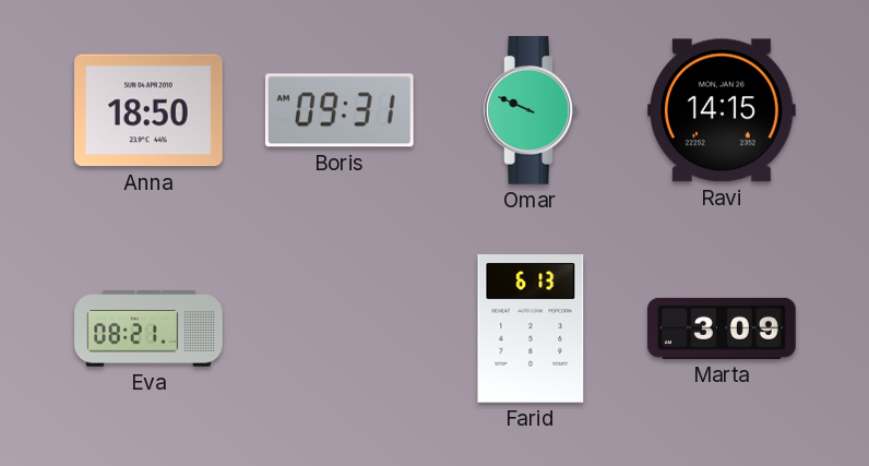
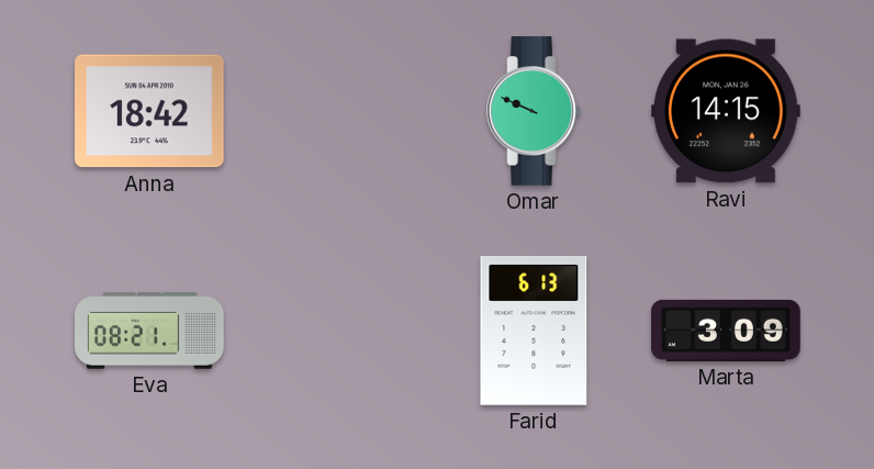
Anna: 18:50 -> 18:42 (150, 111)
Boris: 09:31 -> none (340, 110)
